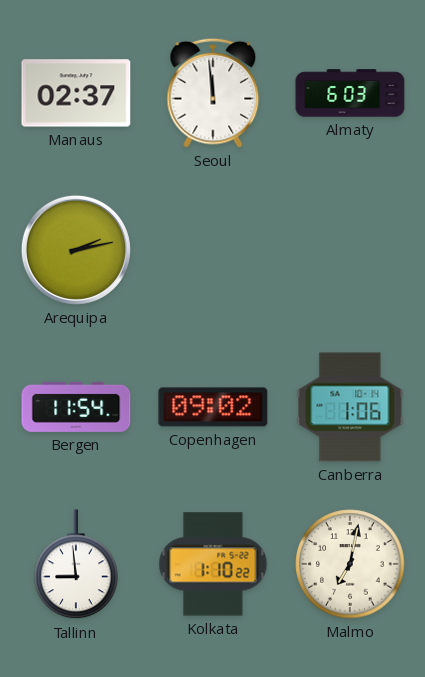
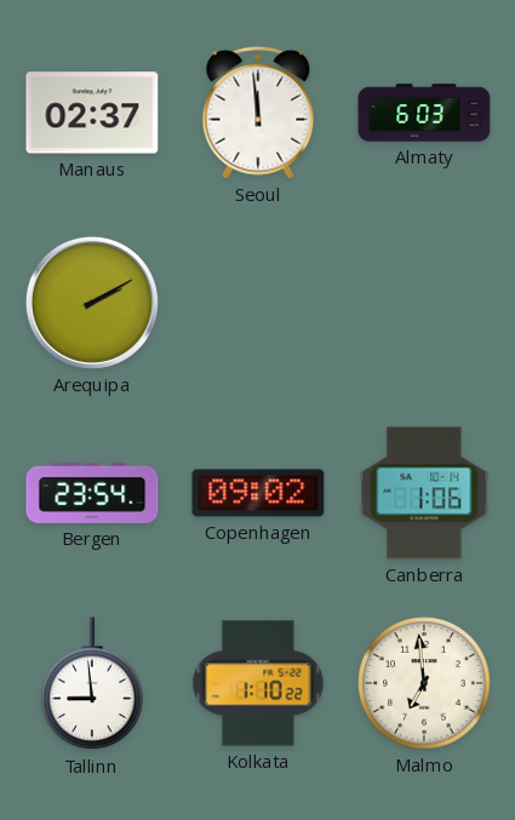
Arequipa: 2:13 -> 2:10 (92, 303)
Bergen: 11:54 -> 23:54 (92, 493)
Malmo: 7:02 -> 6:59 (424, 683)
